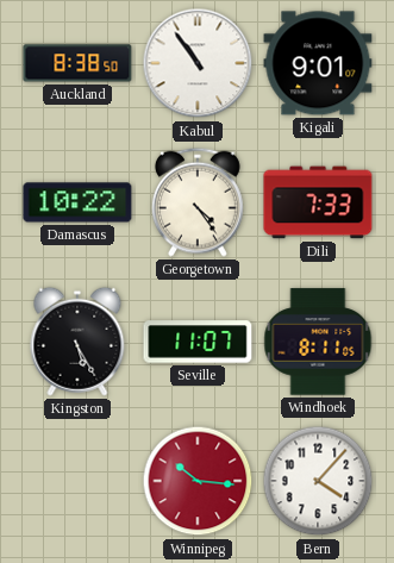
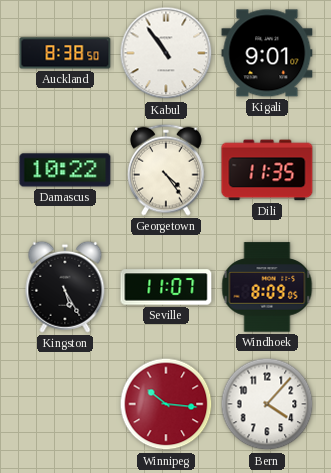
Dili: 7:33 -> 11:35 (267, 170)
Windhoek: 8:11 -> 8:09 (267, 287)
